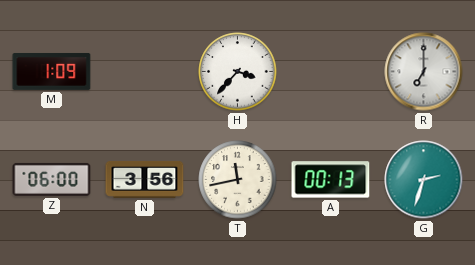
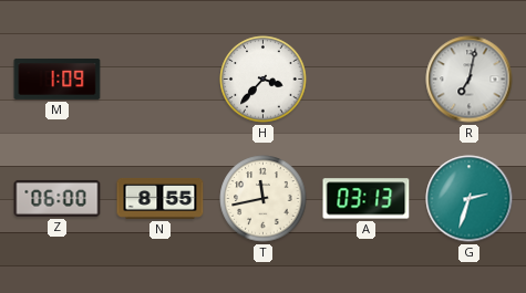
R: 7:00 -> 7:02 (470, 80)
N: 3:56 -> 8:55 (161, 198)
A: 00:13 -> 03:13 (367, 199)
